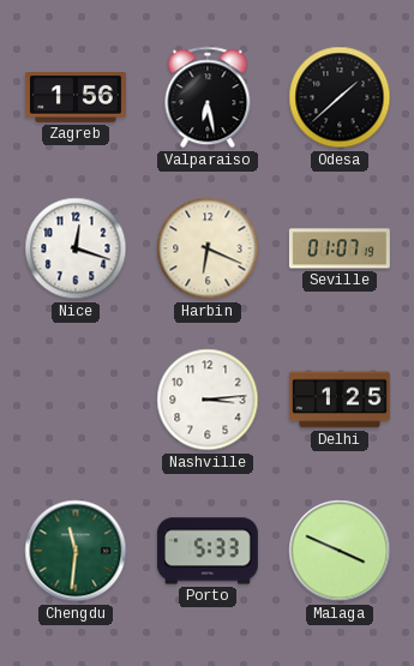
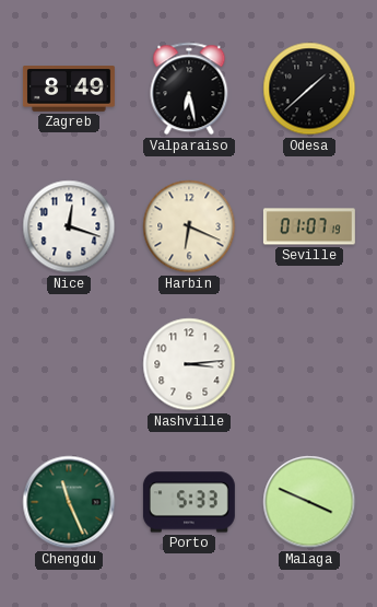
Zagreb: 1:56 -> 8:49 (69, 89)
Delhi: 1:25 -> none (340, 400)
Chengdu: 11:31 -> 11:26 (69, 502)
